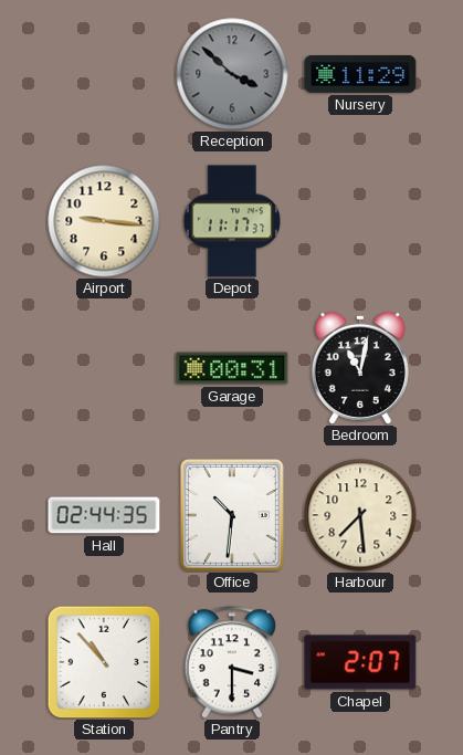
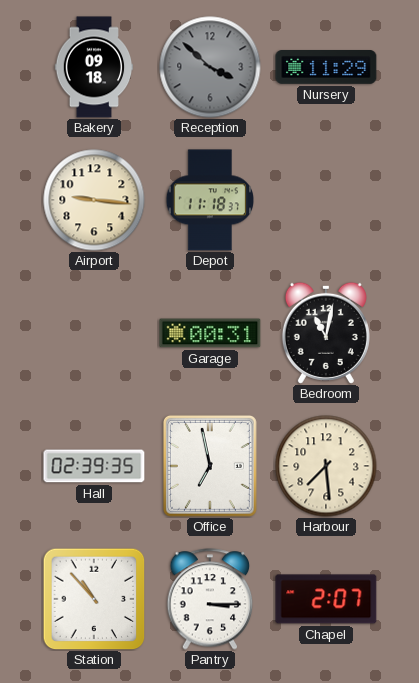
Bakery: none -> 09:18 (94, 67)
Depot: 11:17 -> 11:18 (209, 200)
Hall: 02:44 -> 02:39 (94, 466)
Office: 10:31 -> 6:58 (210, 466)
Pantry: 3:30 -> 3:15 (210, 599)
